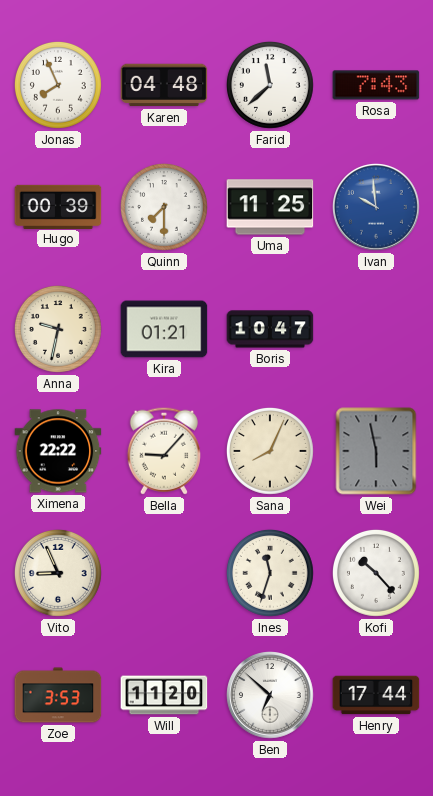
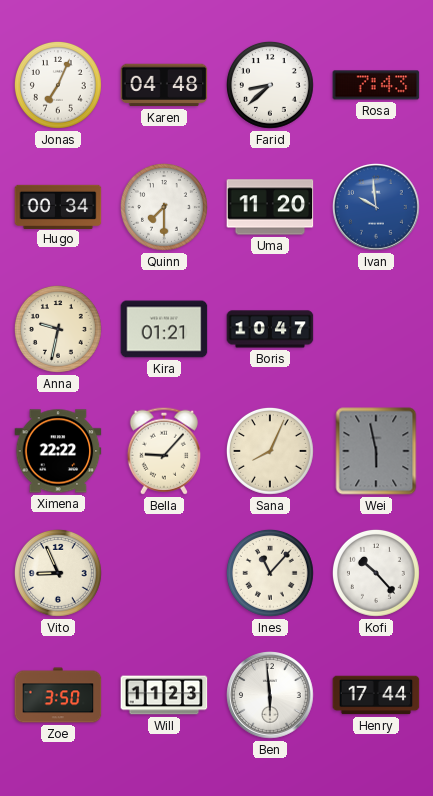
Jonas: 7:56 -> 7:04 (58, 85)
Farid: 11:38 -> 8:38 (270, 85)
Hugo: 00:39 -> 00:34 (58, 206)
Uma: 11:25 -> 11:20 (270, 207)
Ines: 11:33 -> 11:07 (270, 573)
Zoe: 3:53 -> 3:50 (58, 695)
Will: 11:20 -> 11:23 (164, 695)
Ben: 6:52 -> 5:59 (271, 696)
